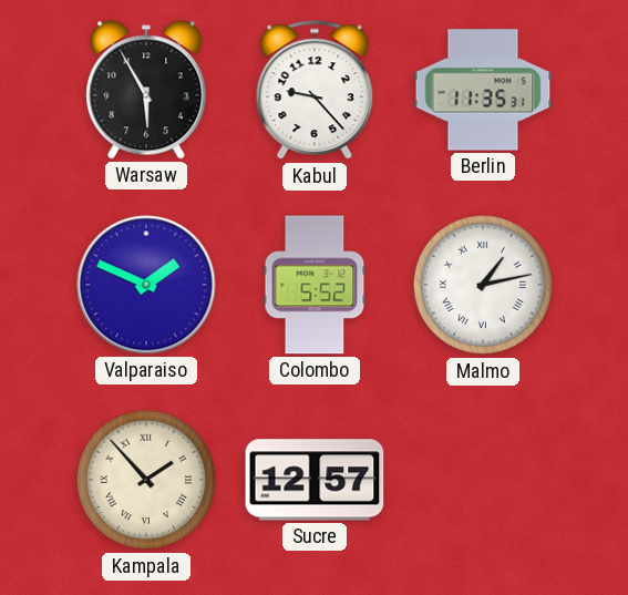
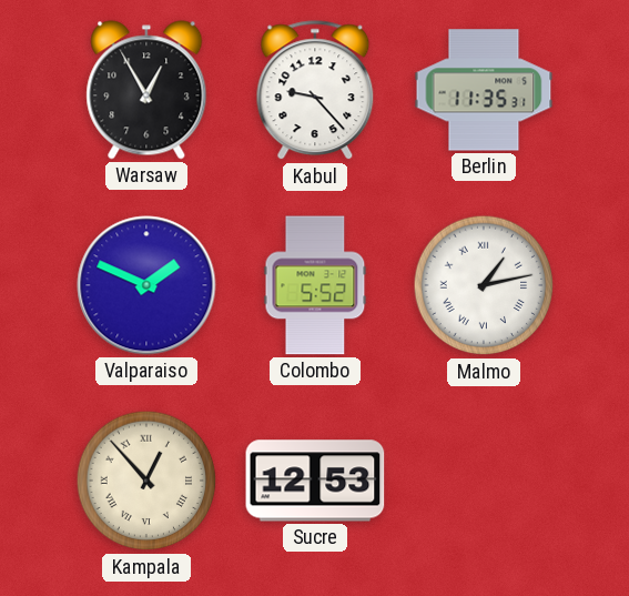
Warsaw: 5:55 -> 12:55 (146, 90)
Kampala: 1:53 -> 12:53 (146, 481)
Sucre: 12:57 -> 12:53 (315, 481)
